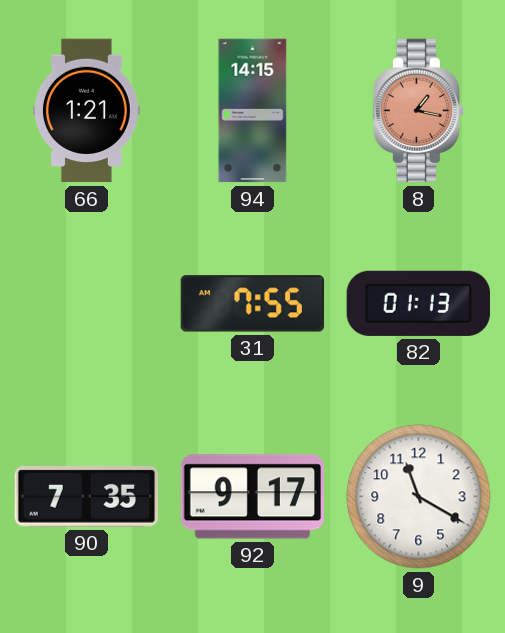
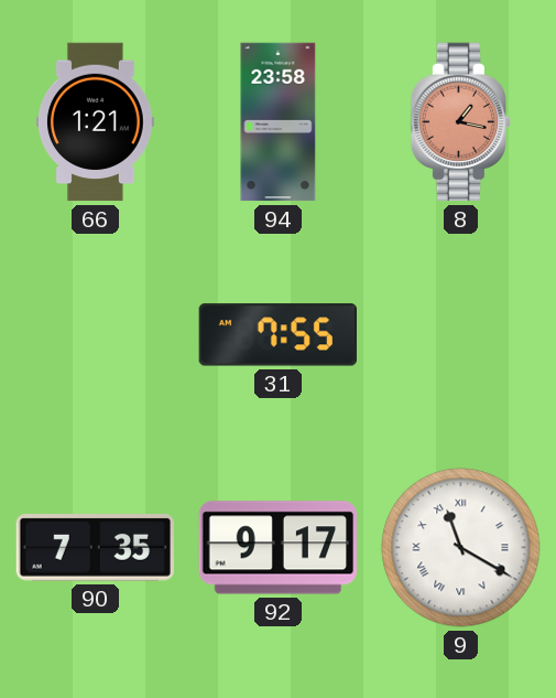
94: 14:15 -> 23:58 (279, 122)
82: 01:13 -> none (418, 303)
9 numerals: Arabic -> Roman (461, 548)
